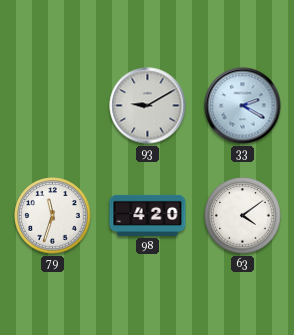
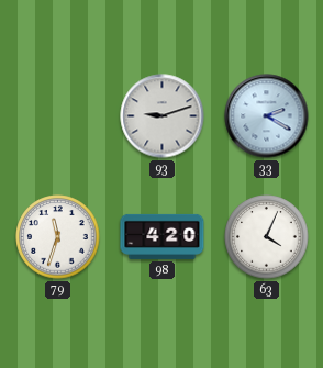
93: 9:10 -> 9:12 (163, 116)
63: 4:09 -> 4:04 (267, 237)
